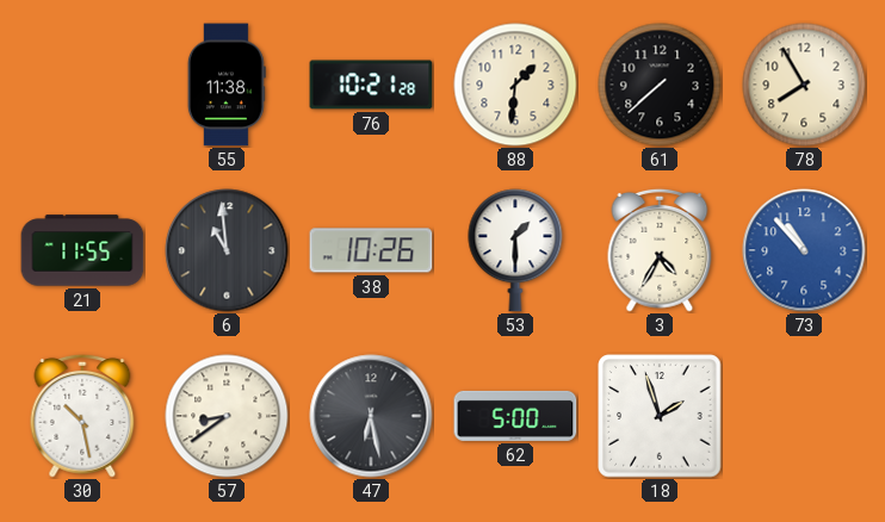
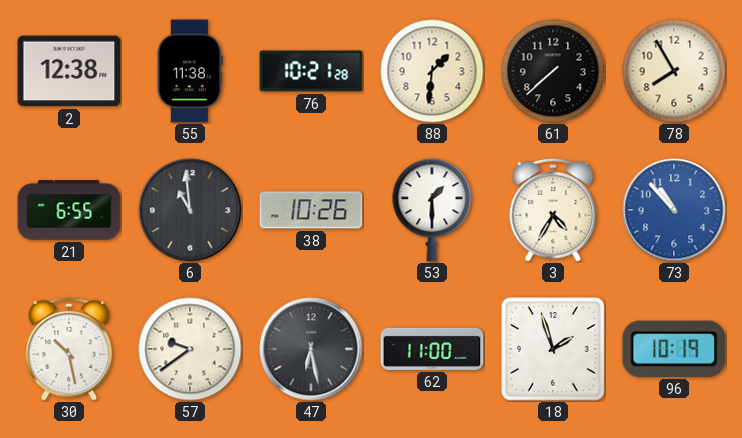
2: none -> 12:38 (69, 71)
21: 11:55 -> 6:55 (69, 210)
57: 8:39 -> 9:39 (190, 349)
62: 5:00 -> 11:00 (432, 349)
96: none -> 10:19 (674, 349)
